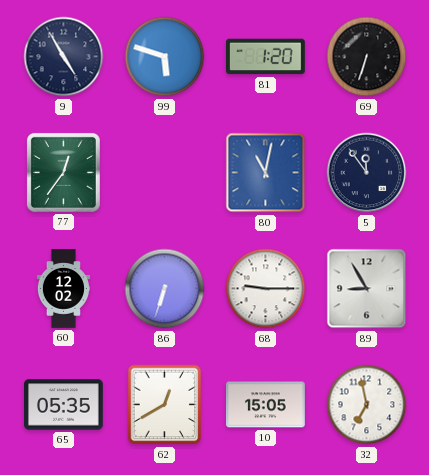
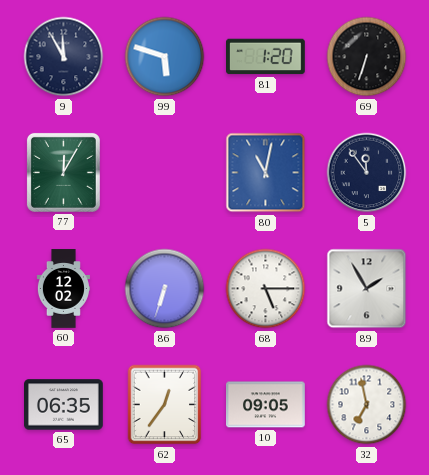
9: 4:55 -> 11:55 (64, 57)
77: 12:36 -> 12:05 (63, 172)
68: 9:15 -> 5:15 (266, 289)
89: 8:55 -> 1:55 (367, 289)
65: 05:35 -> 06:35 (64, 405)
62: 12:40 -> 12:36 (165, 405)
10: 15:05 -> 09:05 (266, 405)
